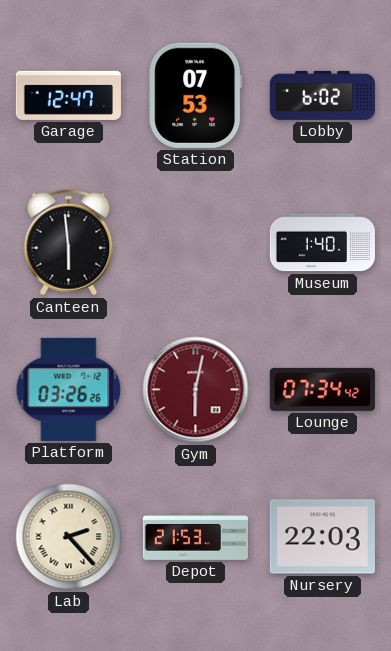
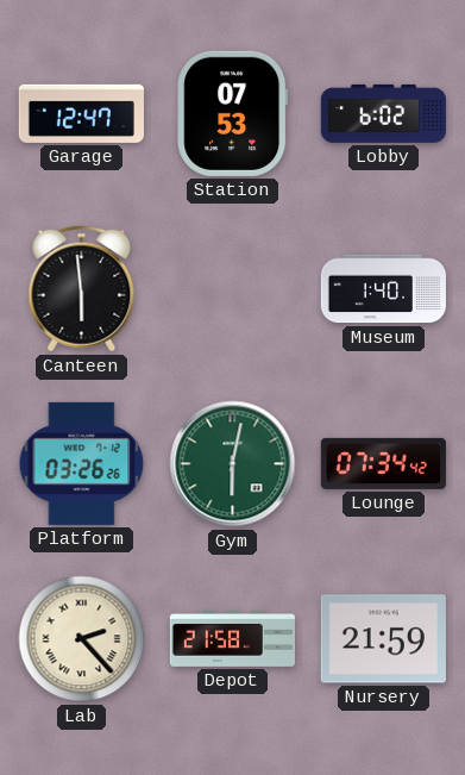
Gym dial: burgundy -> green (233, 464)
Depot: 21:53 -> 21:58 (232, 639)
Nursery: 22:03 -> 21:59 (383, 639)
